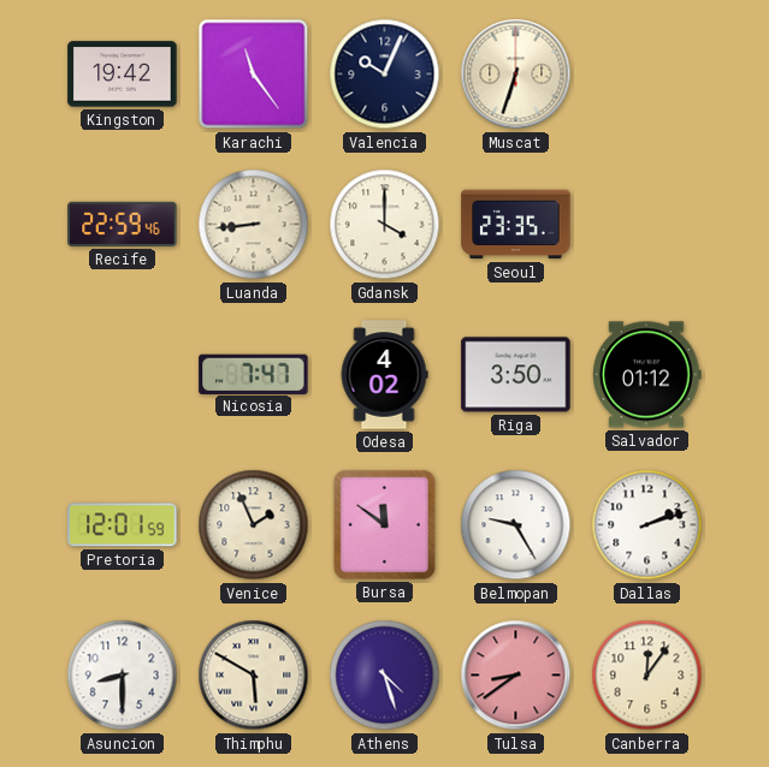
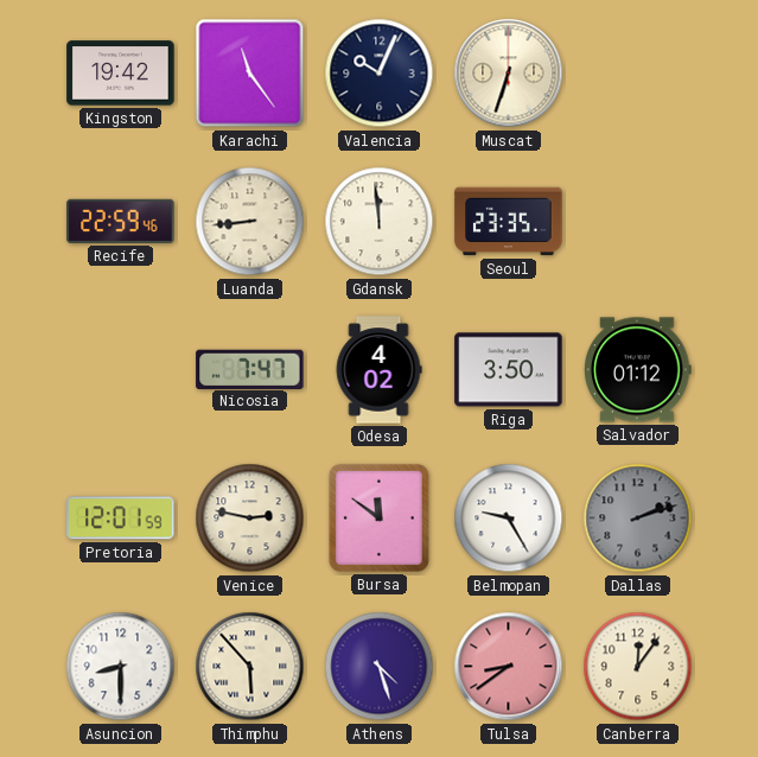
Gdansk: 4:00 -> 11:59 (380, 222)
Venice: 1:56 -> 2:47 (250, 519)
Dallas dial: white -> grey (638, 519)
Thimphu: 5:50 -> 5:53 (250, 667)
